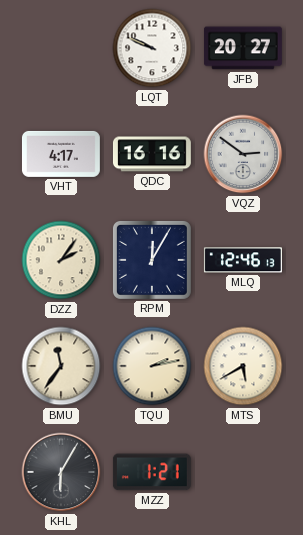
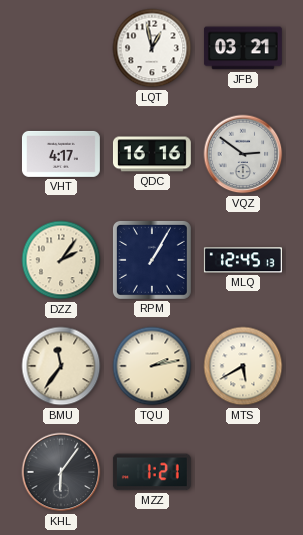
LQT: 9:49 -> 12:58 (152, 48)
JFB: 20:27 -> 03:21 (243, 48)
RPM: 12:05 -> 1:05 (152, 260)
MLQ: 12:46 -> 12:45 (243, 260)
KHL: 6:05 -> 6:06 (61, 472)
